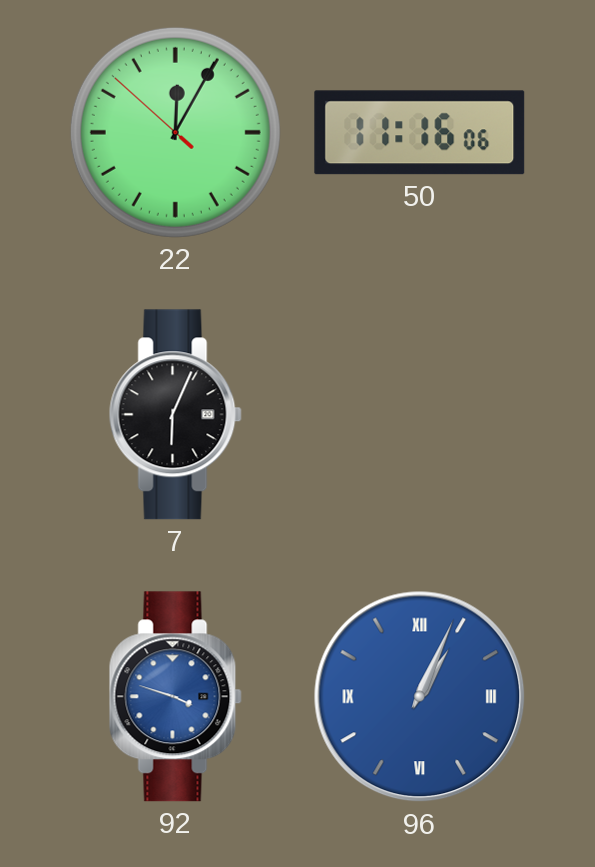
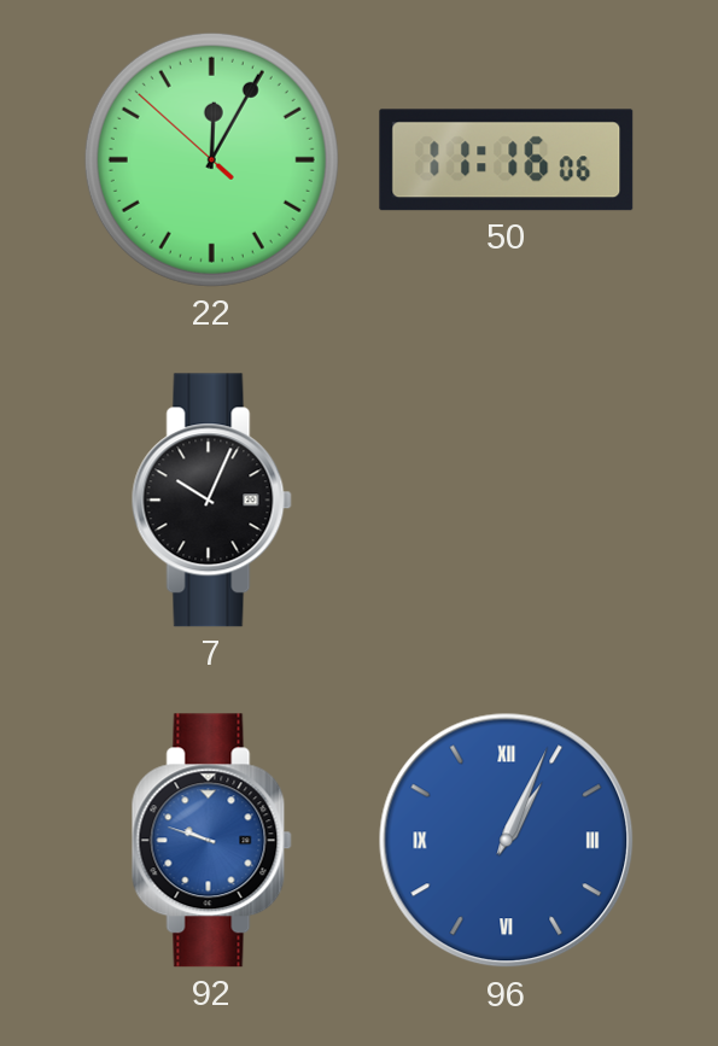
7: 6:04 -> 10:04 (211, 501)
92: 3:48 -> 9:48 (211, 841)
